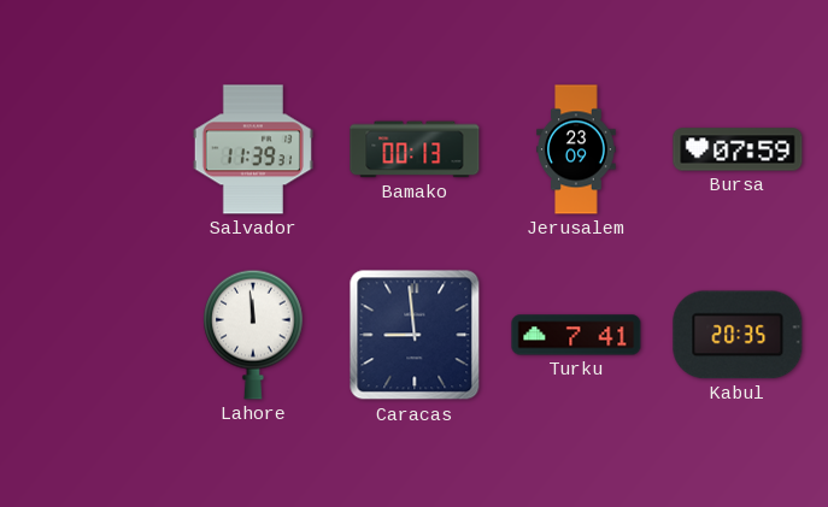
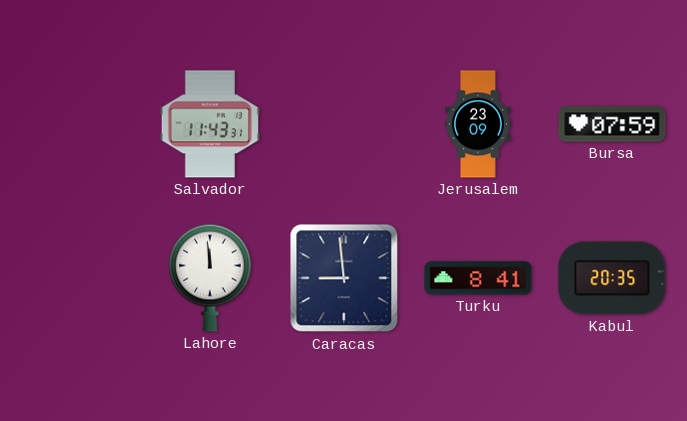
Salvador: 11:39 -> 11:43 (210, 124)
Bamako: 00:13 -> none (415, 149)
Turku: 7:41 -> 8:41 (478, 278)
